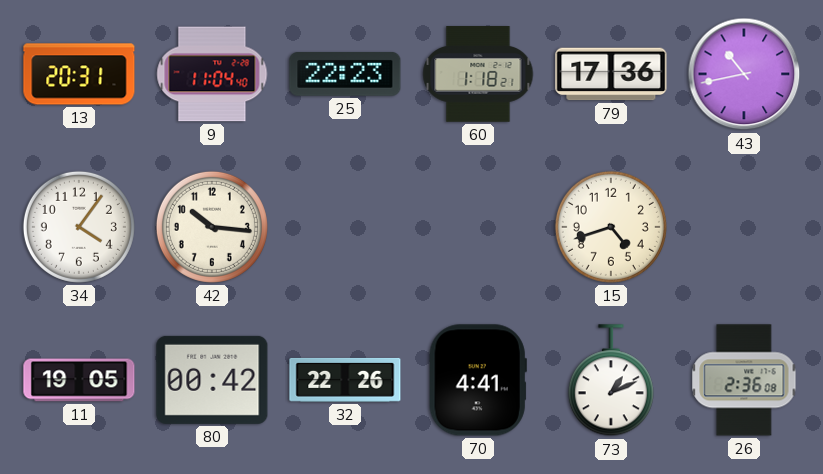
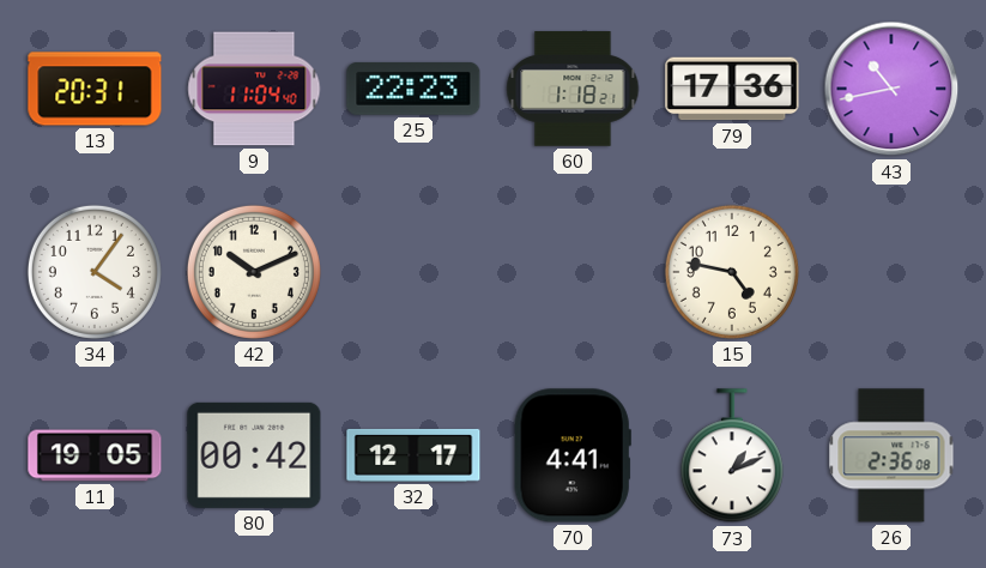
42: 10:16 -> 10:11 (254, 272)
15: 4:42 -> 4:47 (732, 272)
32: 22:26 -> 12:17 (413, 455)
